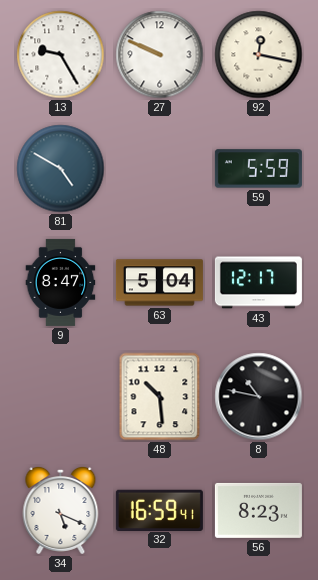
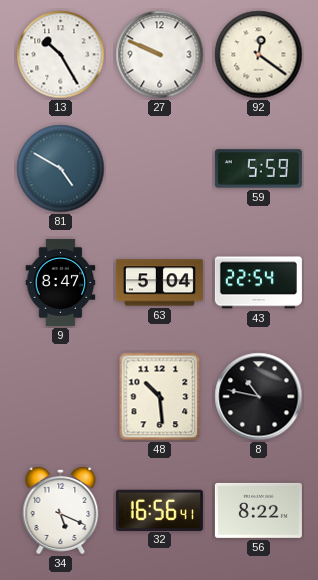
13: 9:25 -> 10:25 (61, 55)
92: 12:17 -> 12:21 (259, 55)
43: 12:17 -> 22:54 (258, 283)
32: 16:59 -> 16:56 (159, 510)
56: 8:23 -> 8:22 (258, 510)
